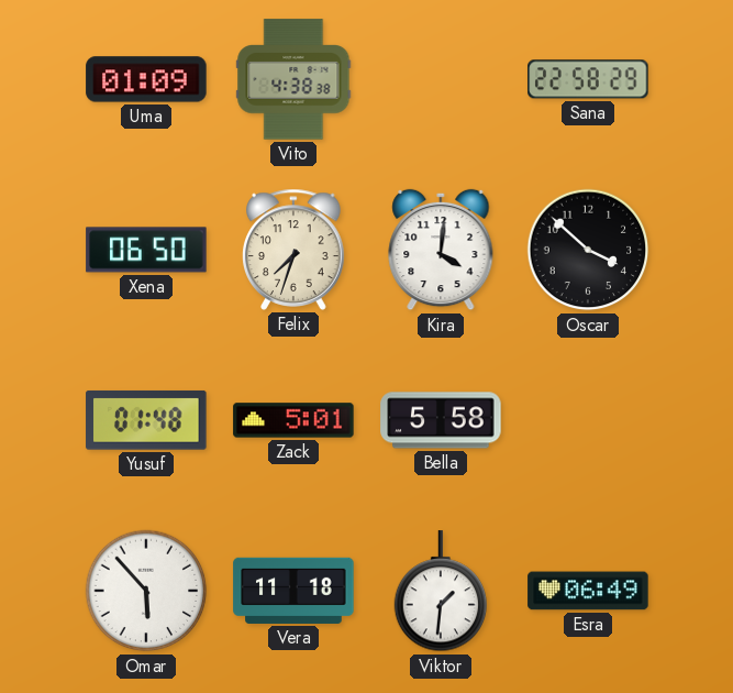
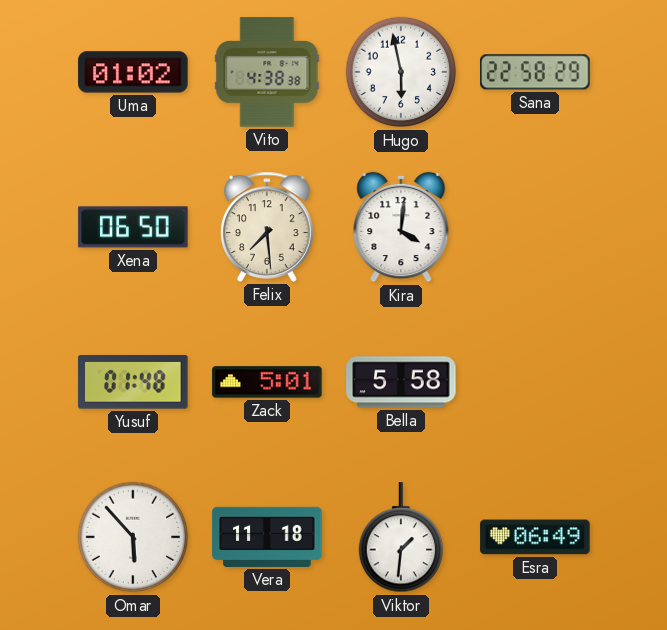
Uma: 01:09 -> 01:02 (133, 72)
Hugo: none -> 5:58 (401, 72)
Felix: 7:33 -> 7:29 (267, 227)
Oscar: 3:52 -> none (588, 250)
